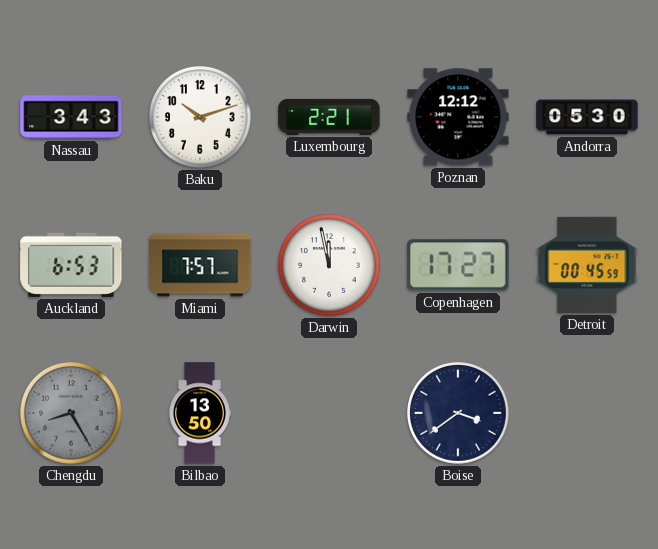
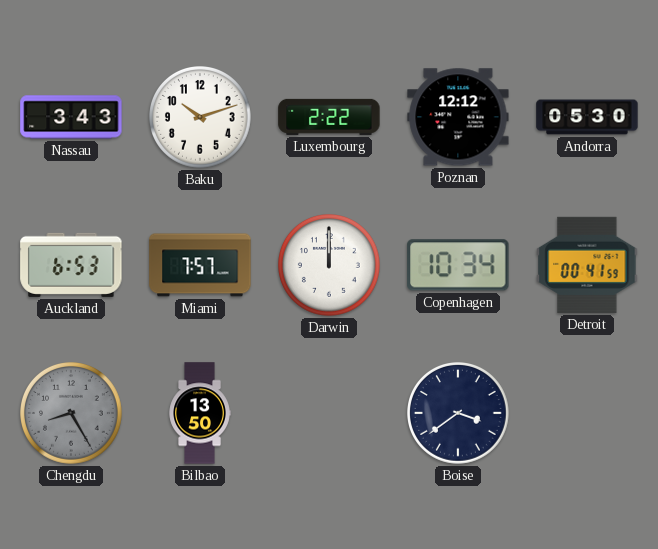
Luxembourg: 2:21 -> 2:22 (329, 117)
Darwin: 11:58 -> 12:00 (330, 266)
Copenhagen: 17:27 -> 10:34 (458, 265)
Detroit: 00:45 -> 00:41 (587, 265)
